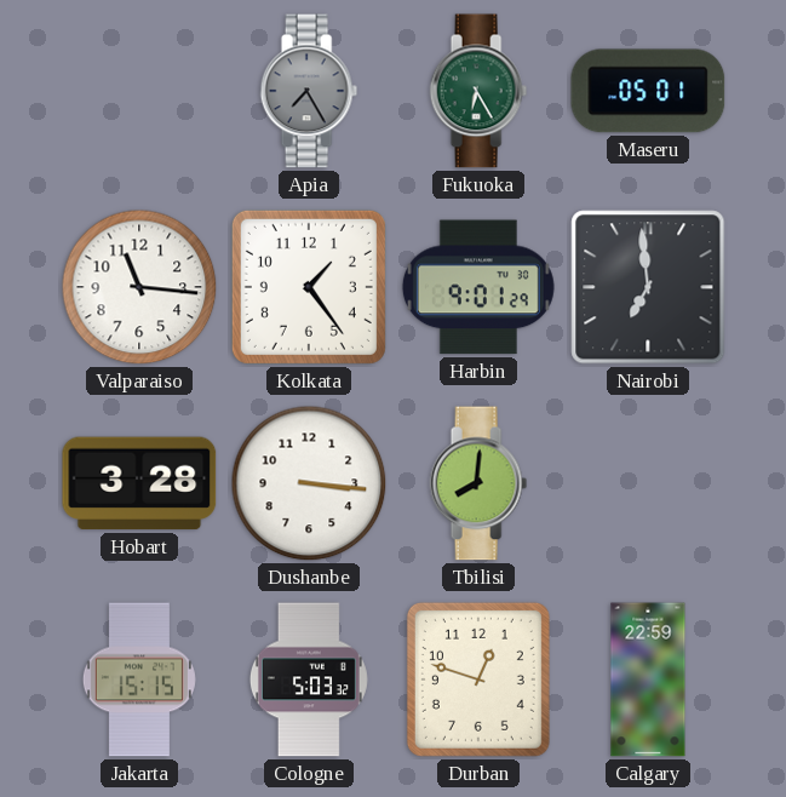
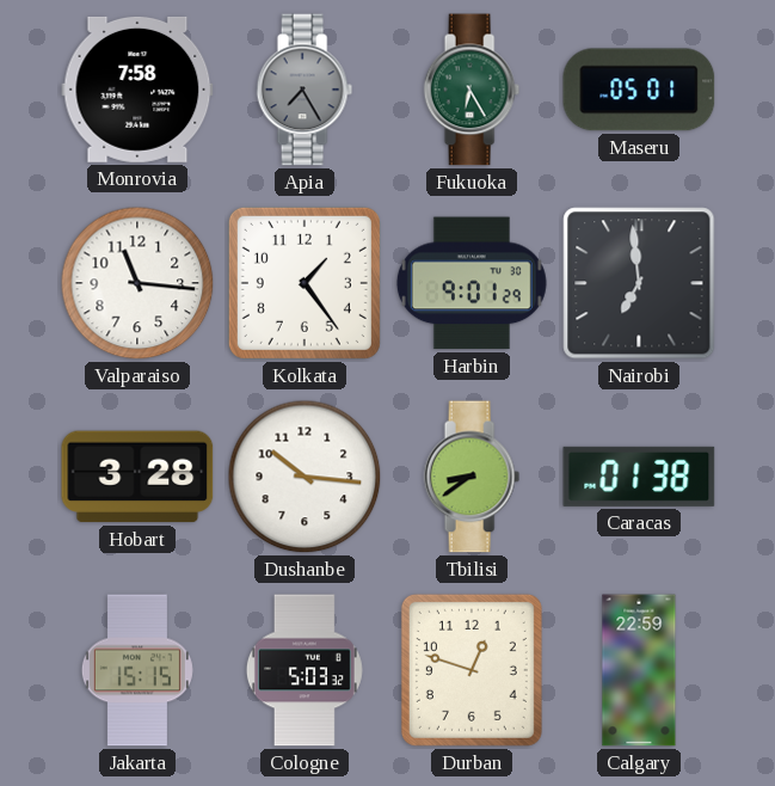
Monrovia: none -> 7:58 (137, 90)
Dushanbe: 3:16 -> 10:16 (305, 477)
Tbilisi: 8:01 -> 8:39 (472, 477)
Caracas: none -> 01:38 (639, 477)
